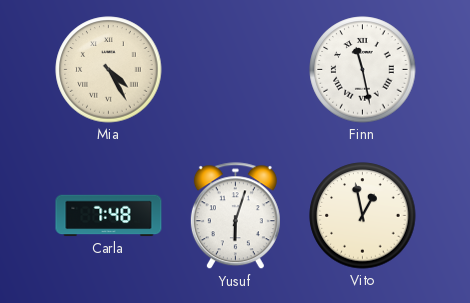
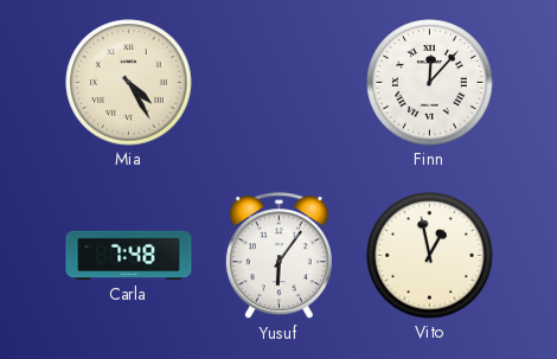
Finn: 11:28 -> 12:07 (430, 83)
Yusuf: 6:03 -> 6:06 (278, 256)
